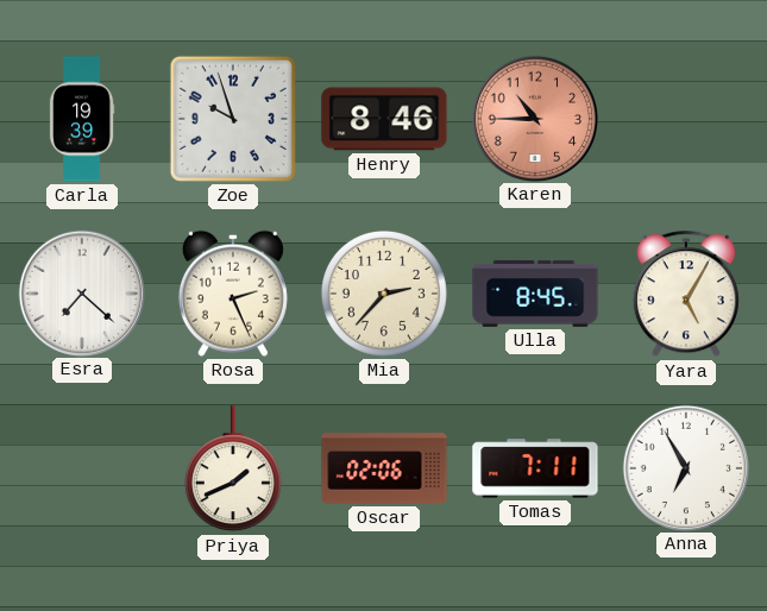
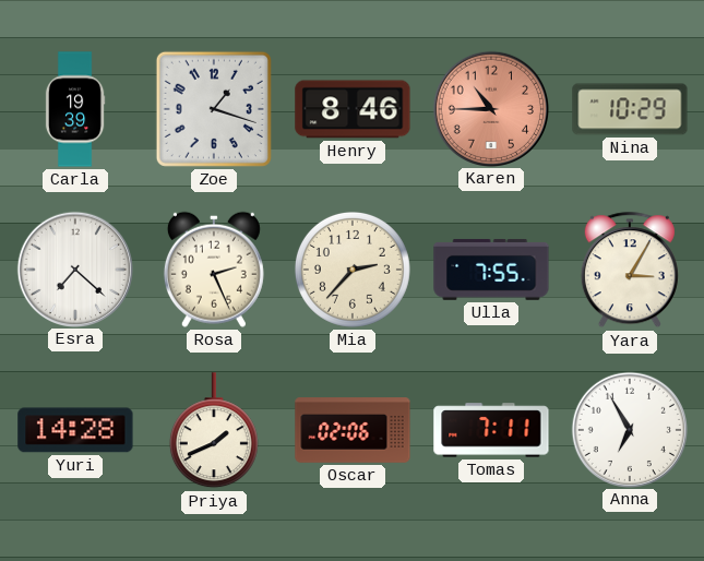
Zoe: 9:57 -> 1:18 (214, 109)
Nina: none -> 10:29 (630, 109)
Ulla: 8:45 -> 7:55 (491, 270)
Yara: 5:05 -> 3:05 (630, 271)
Yuri: none -> 14:28 (75, 430)
